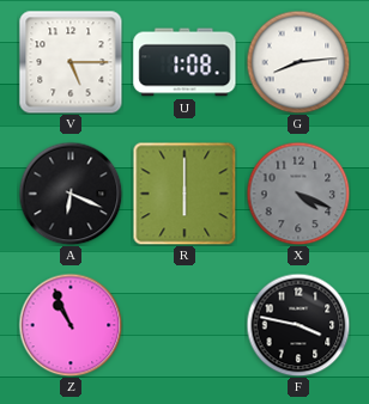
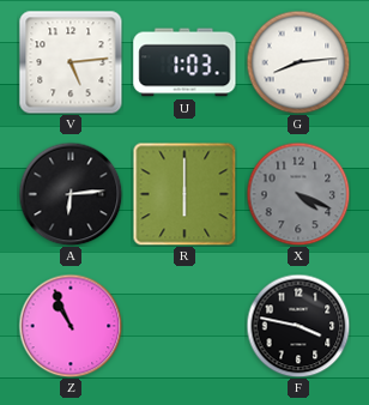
V: 5:15 -> 5:14 (71, 62)
U: 1:08 -> 1:03 (184, 62)
A: 6:19 -> 6:14 (71, 194)
